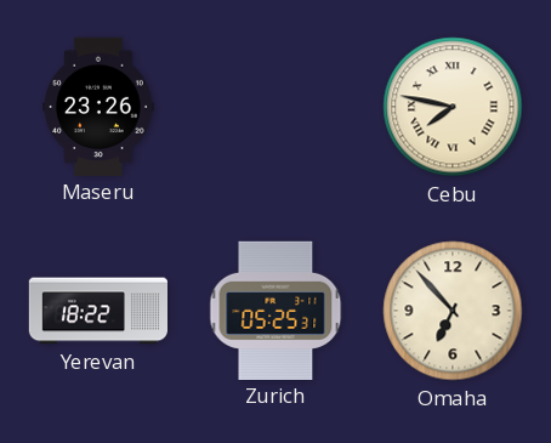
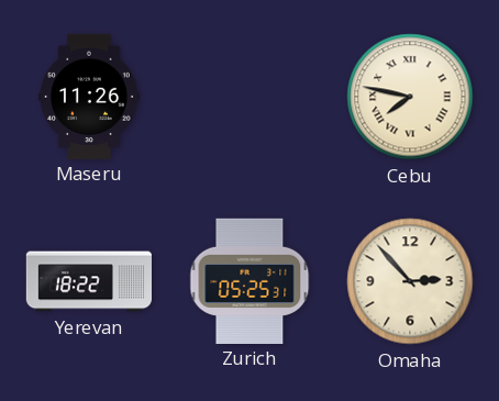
Maseru: 23:26 -> 11:26 (89, 96)
Omaha: 6:53 -> 2:53 (410, 281)
